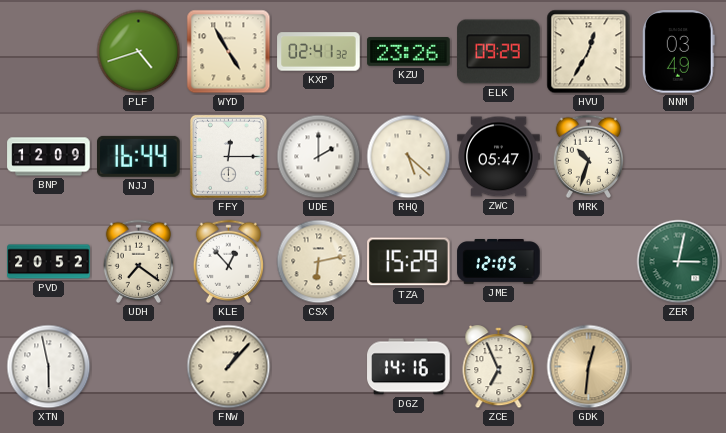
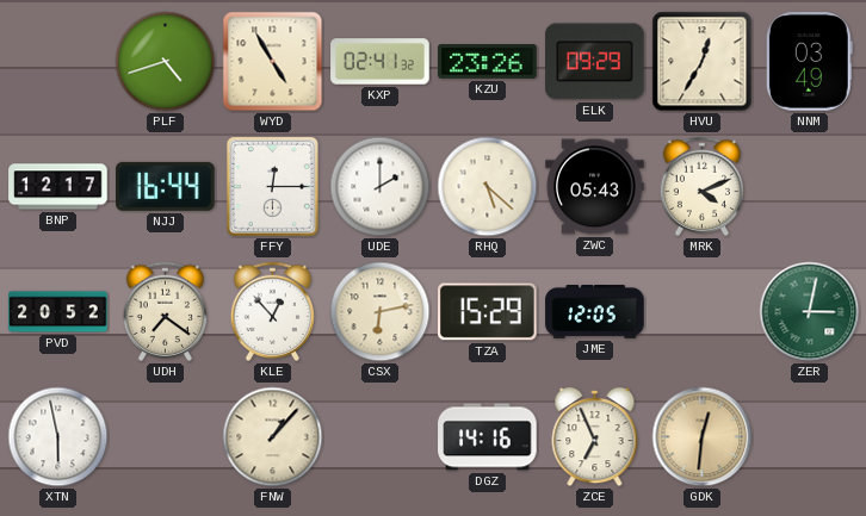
BNP: 12:09 -> 12:17 (58, 187)
ZWC: 05:47 -> 05:43 (595, 187)
MRK: 10:33 -> 4:11 (701, 186)
